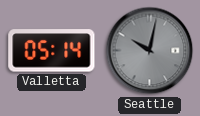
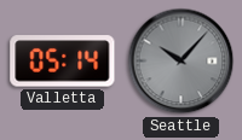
Seattle: 10:02 -> 10:07 (181, 62)
